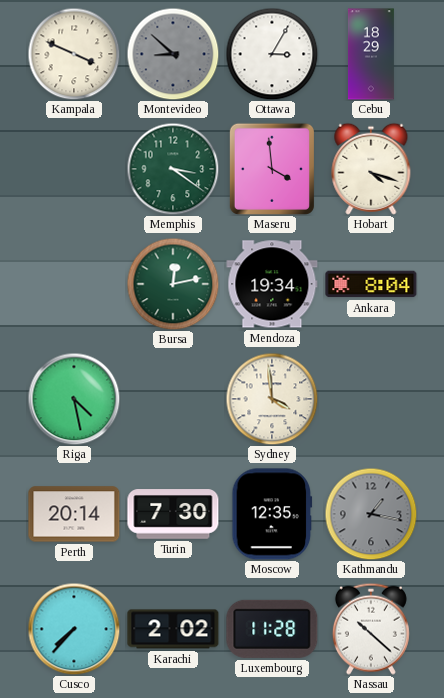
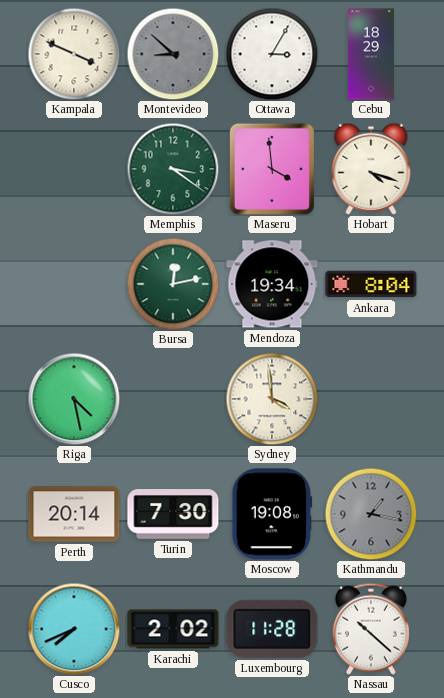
Moscow: 12:35 -> 19:08 (272, 514)
Cusco: 7:37 -> 7:41 (74, 629)
